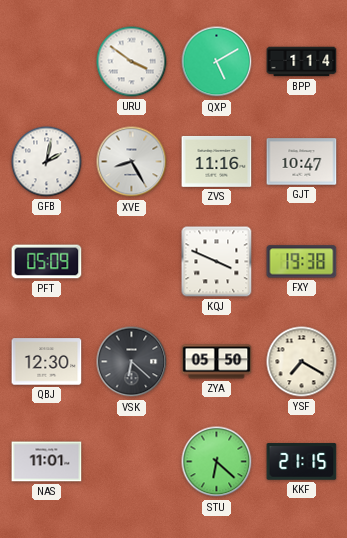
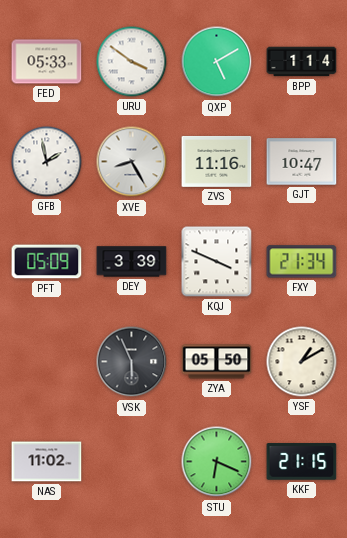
FED: none -> 05:33 (47, 62)
GFB: 2:02 -> 1:58 (47, 162)
DEY: none -> 3:39 (132, 262)
FXY: 19:38 -> 21:34 (302, 262)
QBJ: 12:30 -> none (47, 362)
VSK: 6:22 -> 5:56 (132, 362)
YSF: 7:20 -> 1:10 (302, 362)
NAS: 11:01 -> 11:02 (47, 462)
STU: 6:22 -> 6:19 (217, 462)
